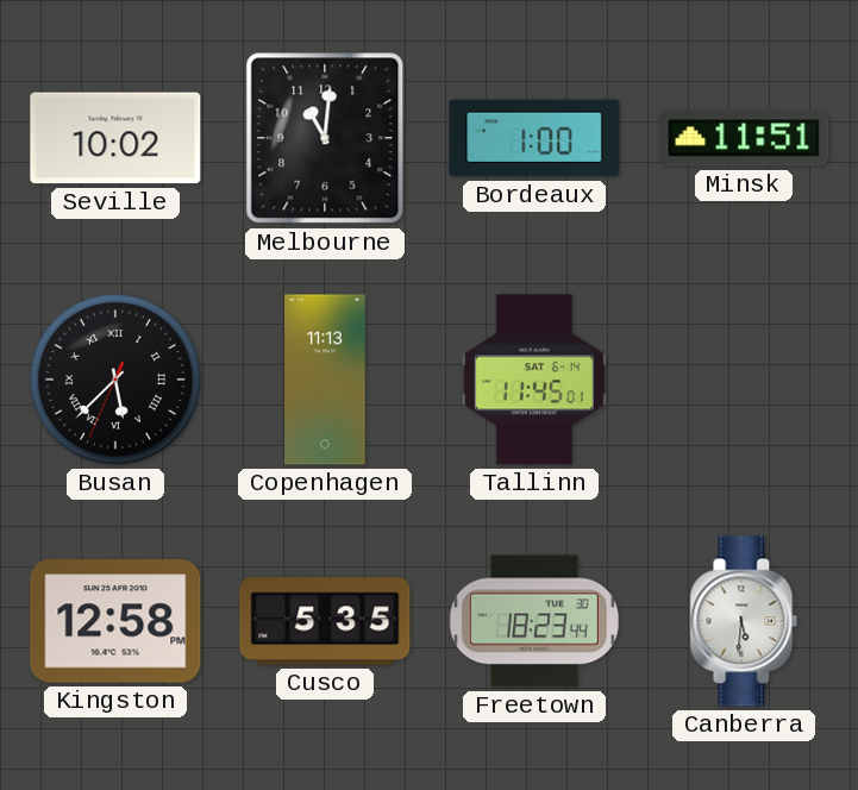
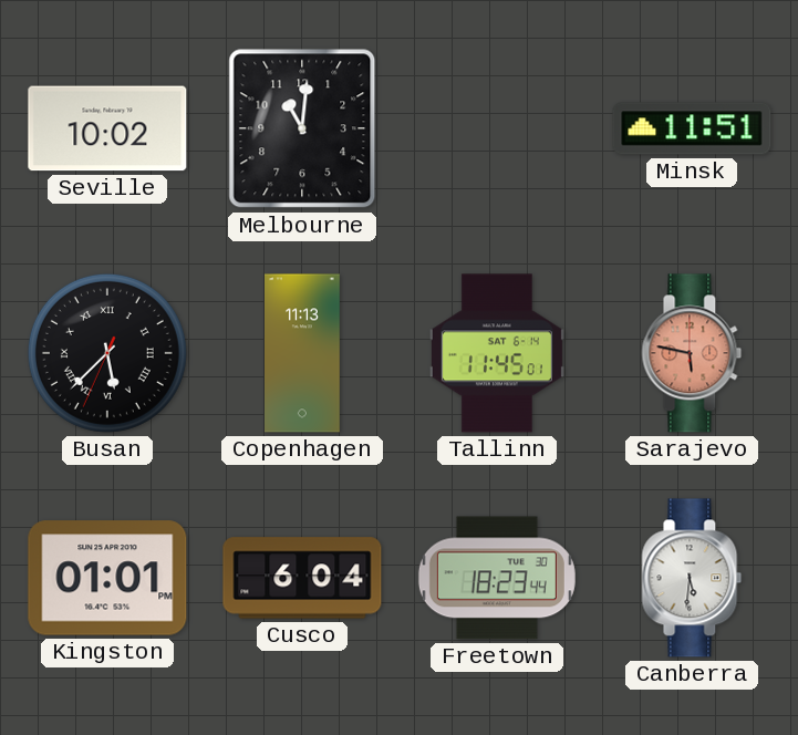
Bordeaux: 1:00 -> none (534, 138)
Sarajevo: none -> 5:47 (692, 353)
Kingston: 12:58 -> 01:01 (107, 578)
Cusco: 5:35 -> 6:04 (302, 578)
